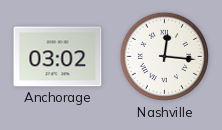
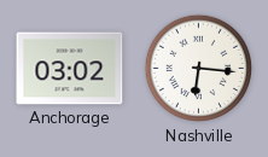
Nashville: 12:16 -> 6:16 (199, 69)
